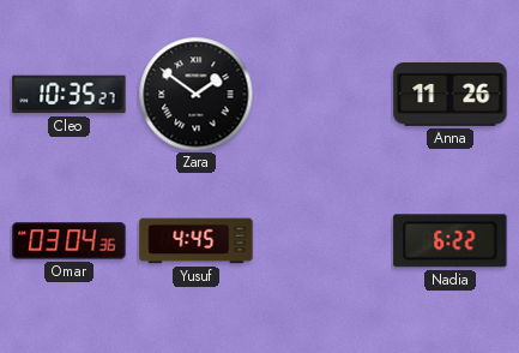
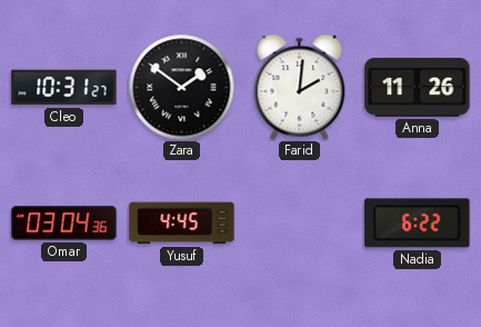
Cleo: 10:35 -> 10:31 (64, 88)
Farid: none -> 2:01 (300, 87)
